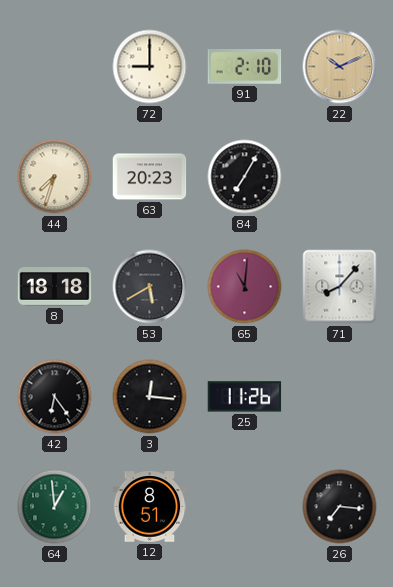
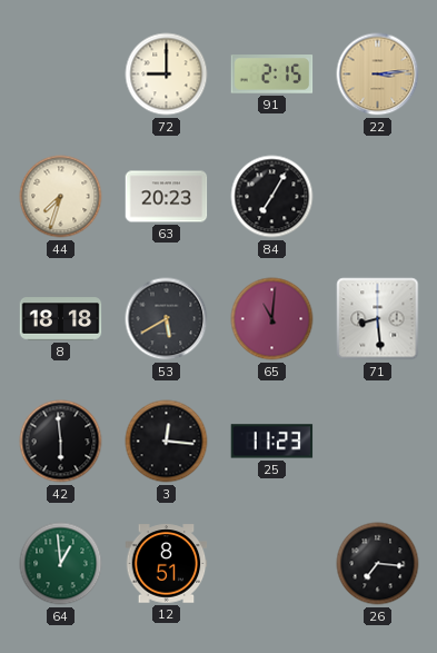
91: 2:10 -> 2:15 (272, 75)
22: 10:11 -> 3:14 (378, 75)
71: 8:07 -> 8:29 (378, 319)
42: 6:24 -> 5:59 (61, 442)
25: 11:26 -> 11:23 (272, 442)
